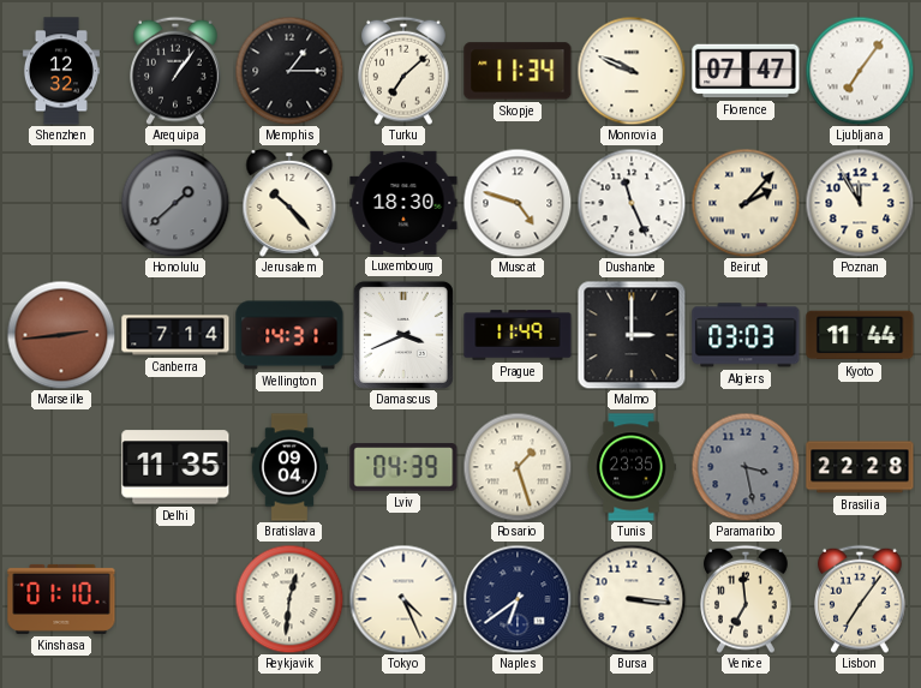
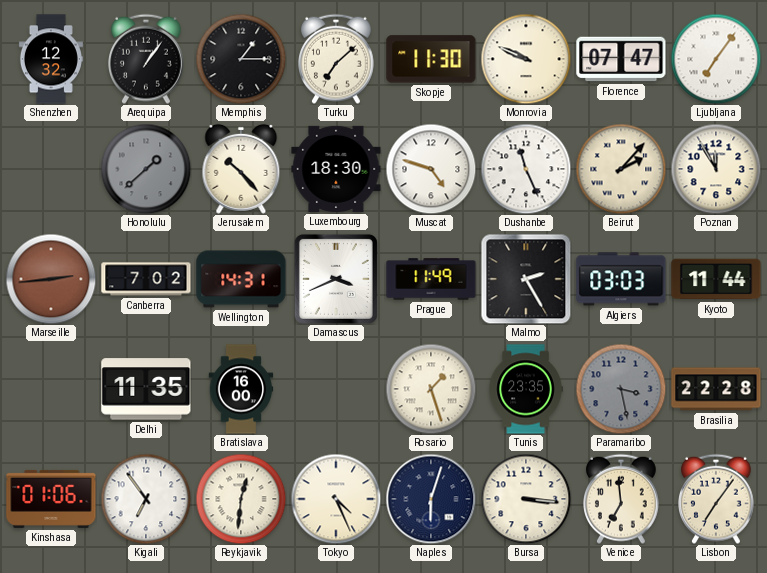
Skopje: 11:34 -> 11:30 (431, 59)
Canberra: 7:14 -> 7:02 (146, 279)
Malmo: 3:00 -> 2:25 (526, 279)
Bratislava: 09:04 -> 16:00 (241, 389)
Lviv: 04:39 -> none (403, 467)
Kinshasa: 01:10 -> 01:06 (51, 499)
Kigali: none -> 6:54 (146, 499)
Naples: 6:39 -> 6:03 (431, 499)
